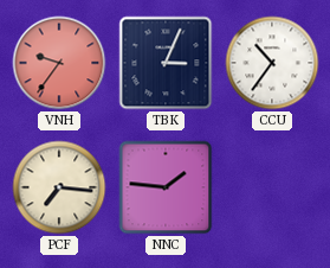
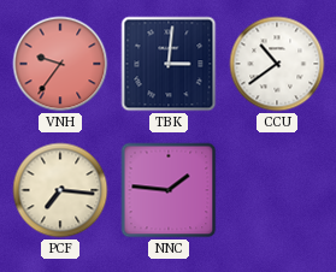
TBK: 3:04 -> 3:01 (169, 64)
CCU: 10:36 -> 10:39 (277, 64)
